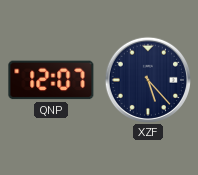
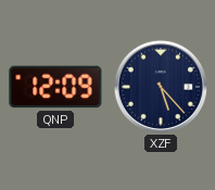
QNP: 12:07 -> 12:09 (55, 87)
